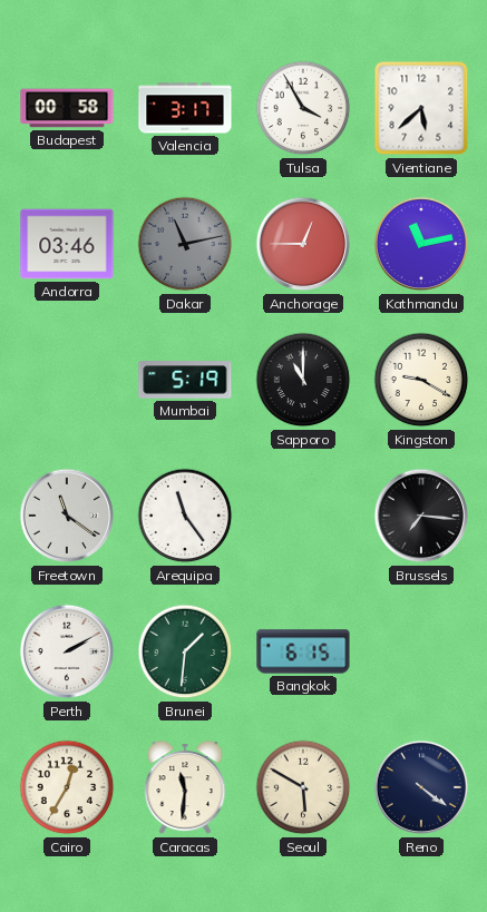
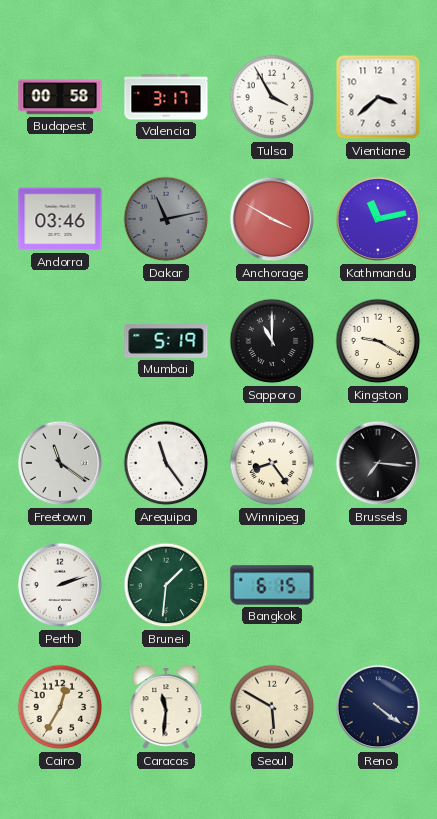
Vientiane: 5:38 -> 3:38 (378, 97)
Anchorage: 12:45 -> 3:50 (272, 219)
Winnipeg: none -> 8:24 (272, 463)
Perth: 2:10 -> 2:12 (60, 585)
